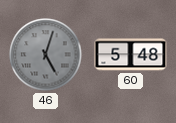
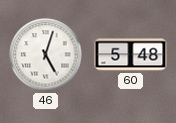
46 dial: grey -> white (46, 55)
